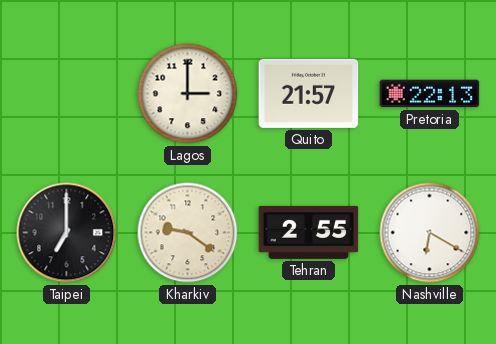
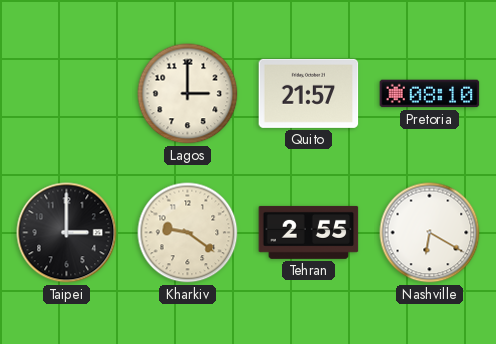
Pretoria: 22:13 -> 08:10 (430, 94)
Taipei: 7:00 -> 3:00 (67, 233)
